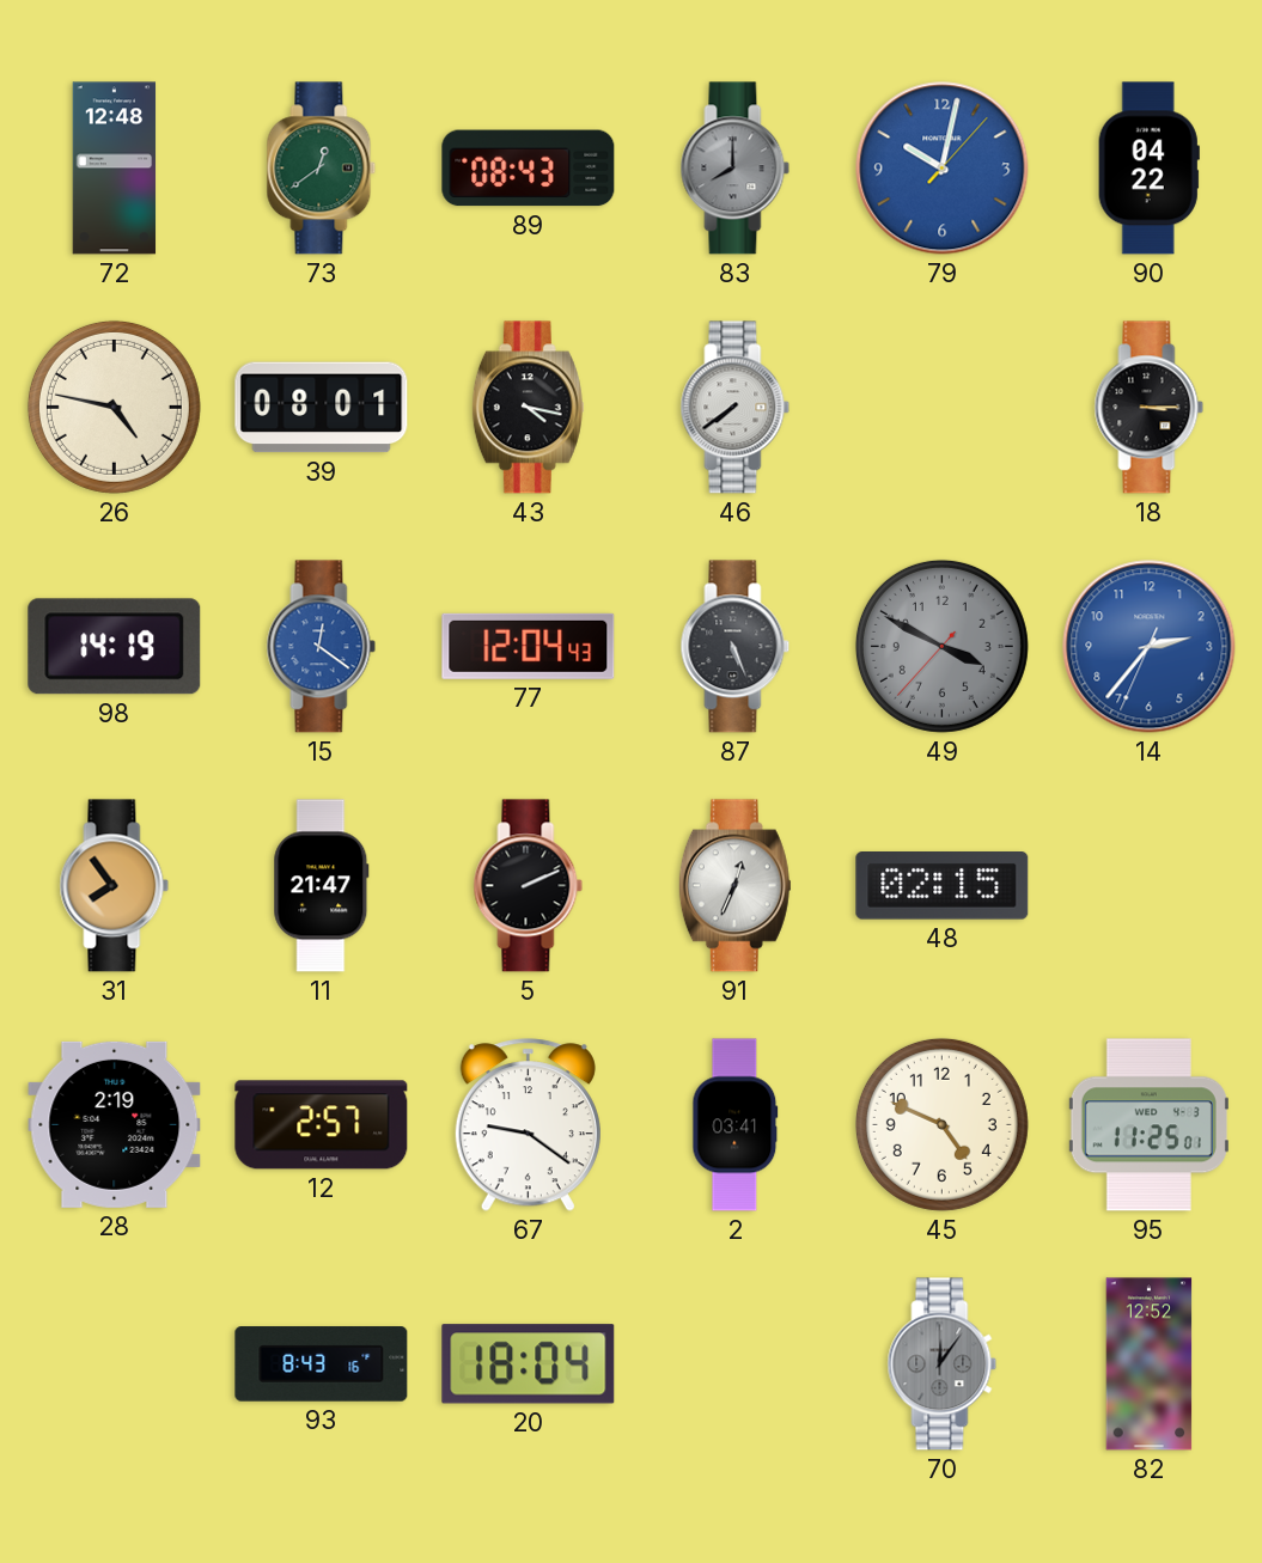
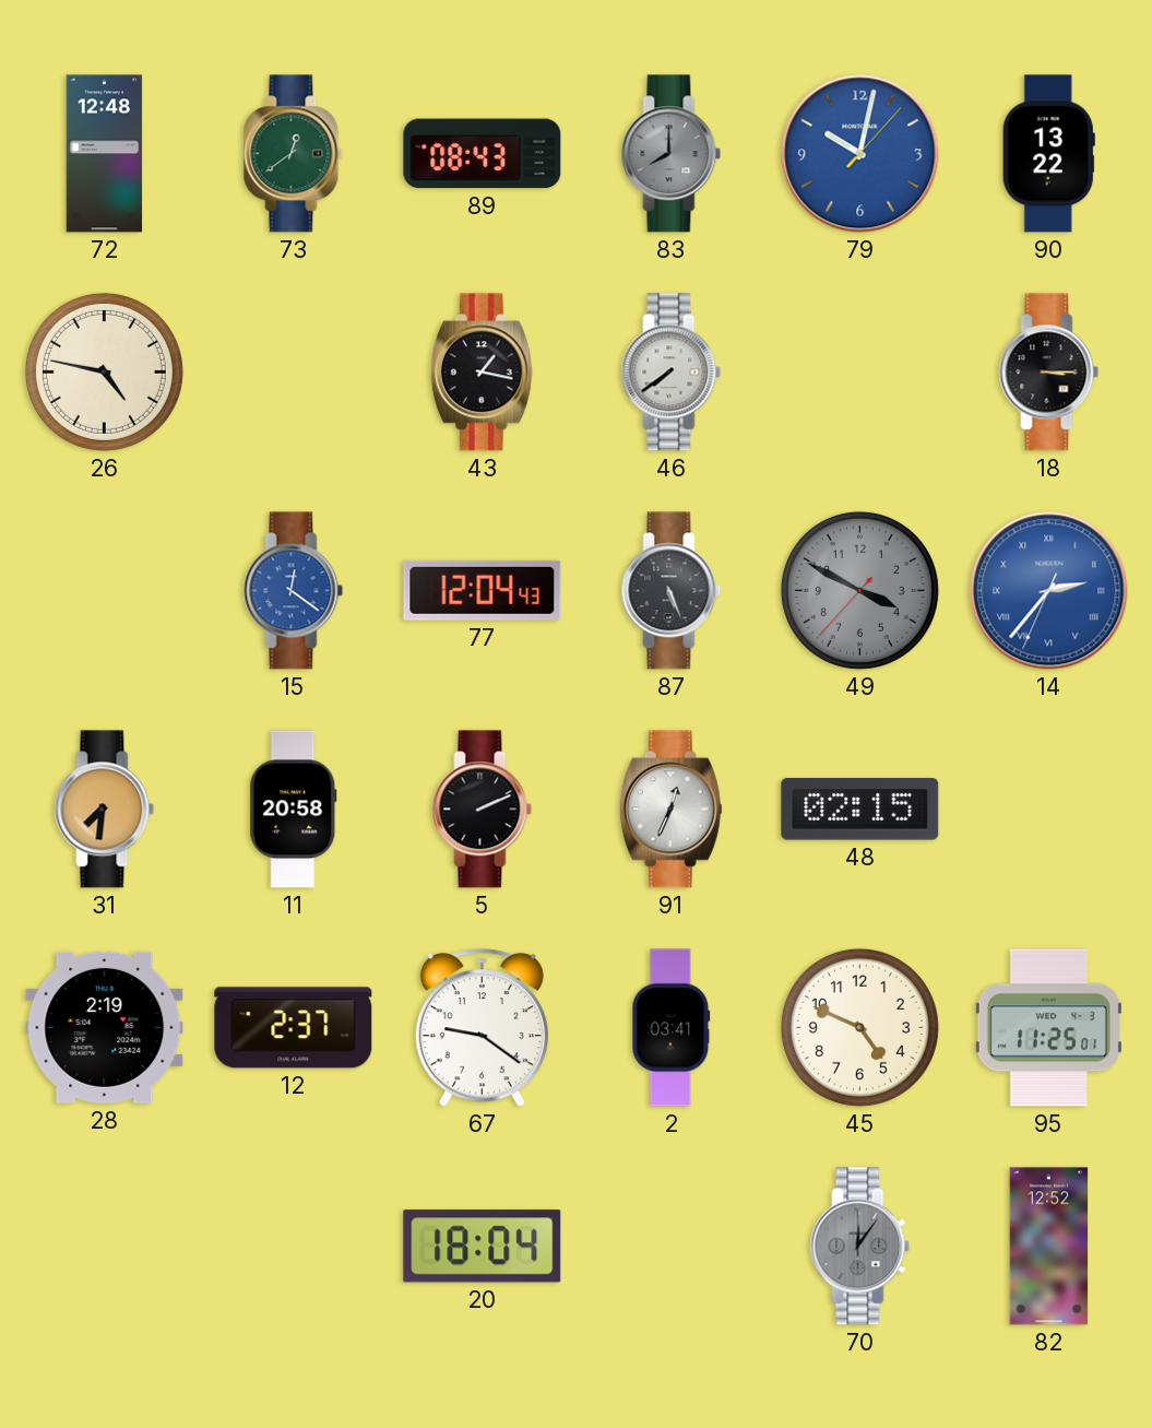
90: 04:22 -> 13:22 (1048, 154)
39: 08:01 -> none (322, 408)
43: 4:17 -> 1:17 (482, 373)
98: 14:19 -> none (115, 647)
14 numerals: Arabic -> Roman (1049, 591)
31: 7:54 -> 7:31 (105, 810)
11: 21:47 -> 20:58 (294, 810)
12: 2:57 -> 2:37 (294, 1028)
93: 8:43 -> none (322, 1364)
